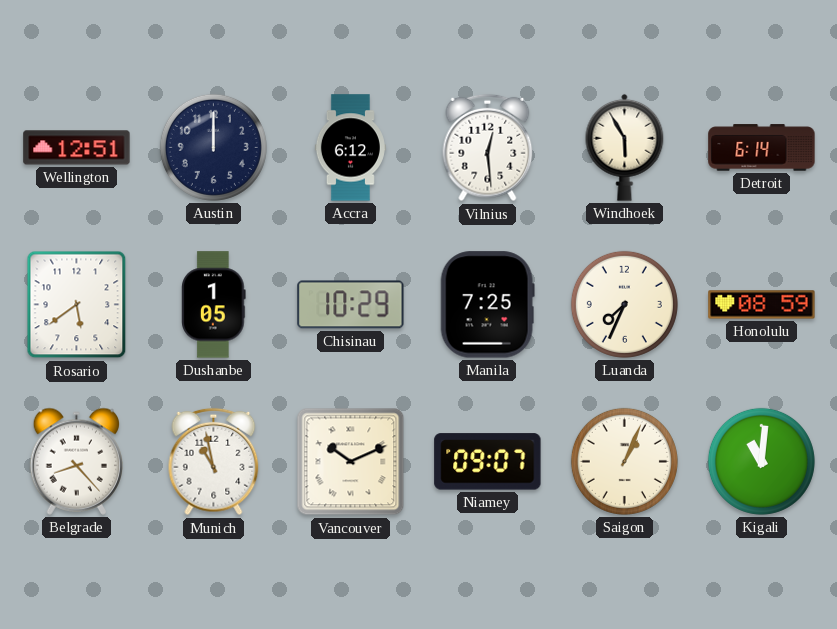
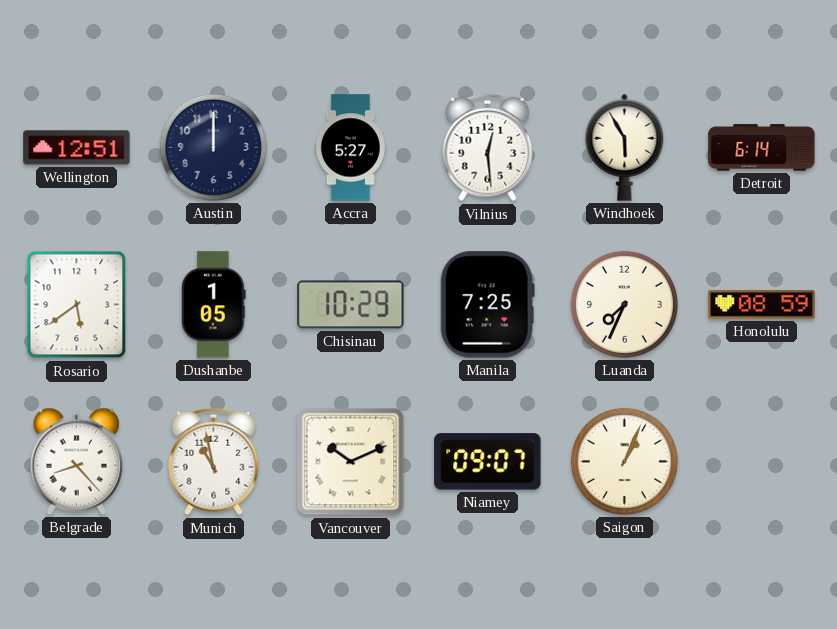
Accra: 6:12 -> 5:27 (350, 148)
Kigali: 11:01 -> none (761, 461)
